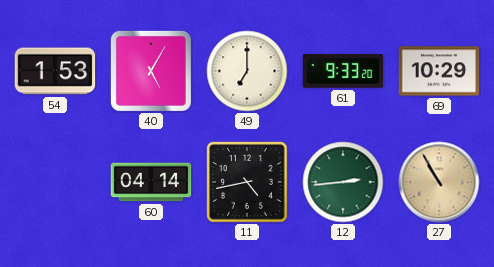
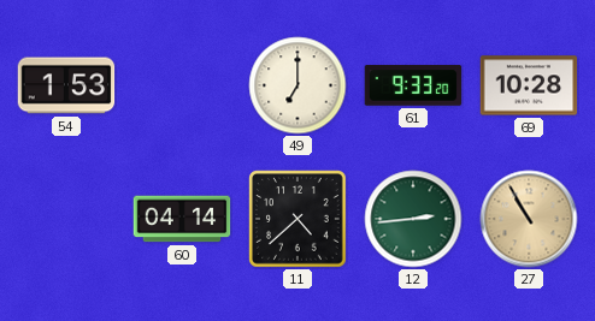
40: 5:05 -> none (151, 71)
69: 10:29 -> 10:28 (529, 85)
11: 4:43 -> 4:38 (297, 219)
